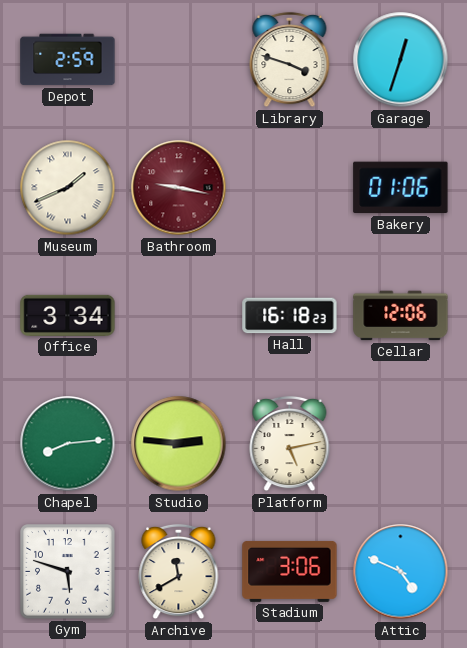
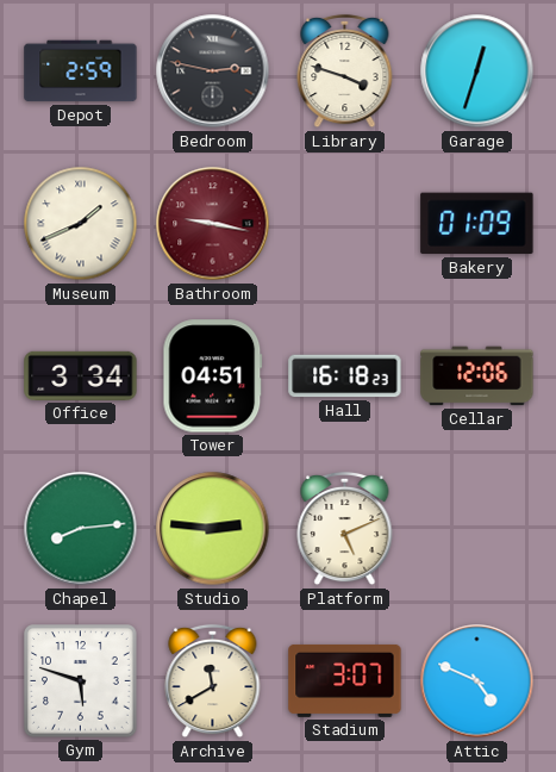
Bedroom: none -> 2:47 (213, 71)
Bakery: 01:06 -> 01:09 (477, 224)
Tower: none -> 04:51 (213, 376)
Platform: 5:13 -> 5:11 (345, 529)
Stadium: 3:06 -> 3:07 (345, 680)
